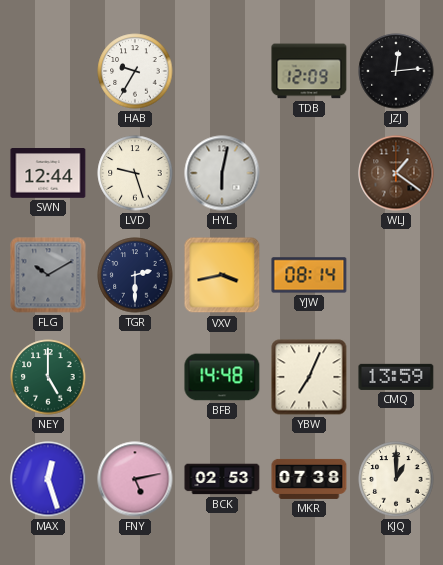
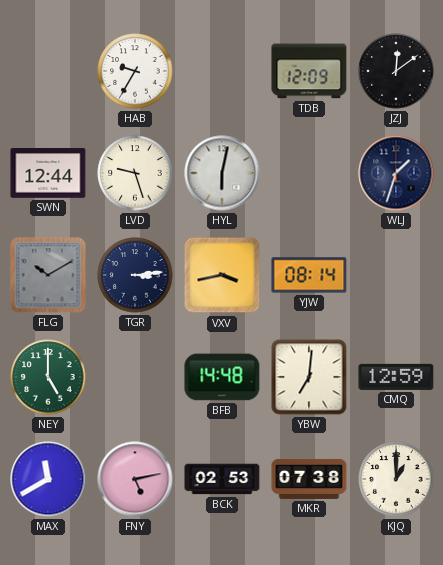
JZJ: 12:14 -> 12:09 (396, 71)
WLJ: 1:21 -> 1:33 (396, 173)
WLJ dial: brown -> navy (396, 173)
TGR: 2:30 -> 3:14 (135, 275)
YBW: 7:04 -> 7:01 (309, 377)
CMQ: 13:59 -> 12:59 (396, 377)
MAX: 12:27 -> 11:40 (48, 479)
